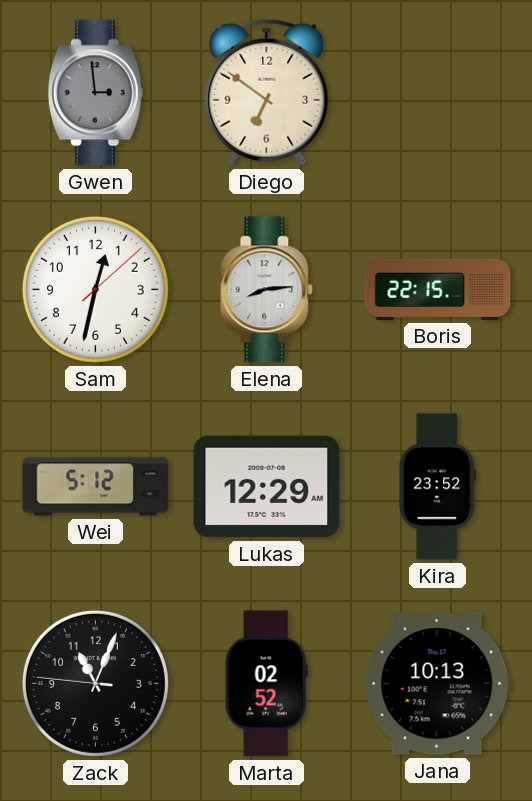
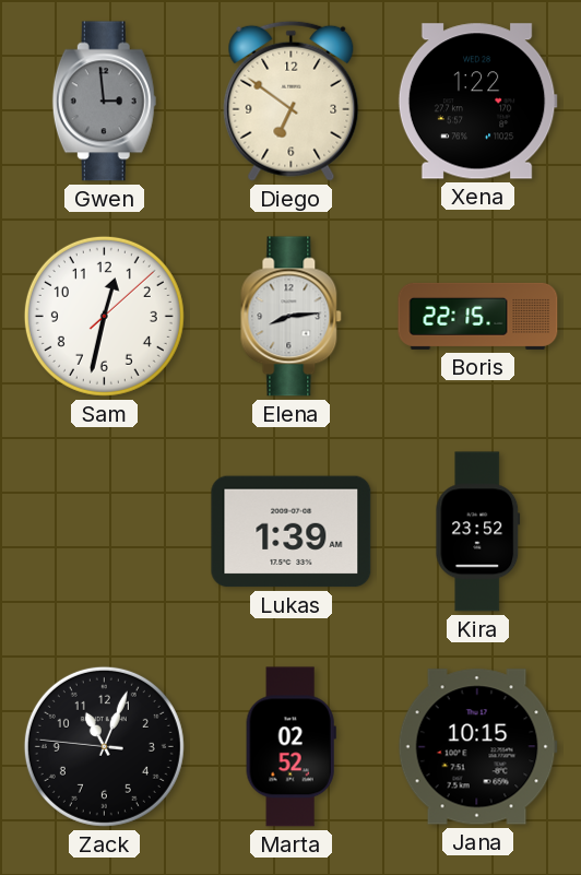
Xena: none -> 1:22 (477, 102)
Wei: 5:12 -> none (96, 487)
Lukas: 12:29 -> 1:39 (292, 532)
Jana: 10:13 -> 10:15 (477, 747)
